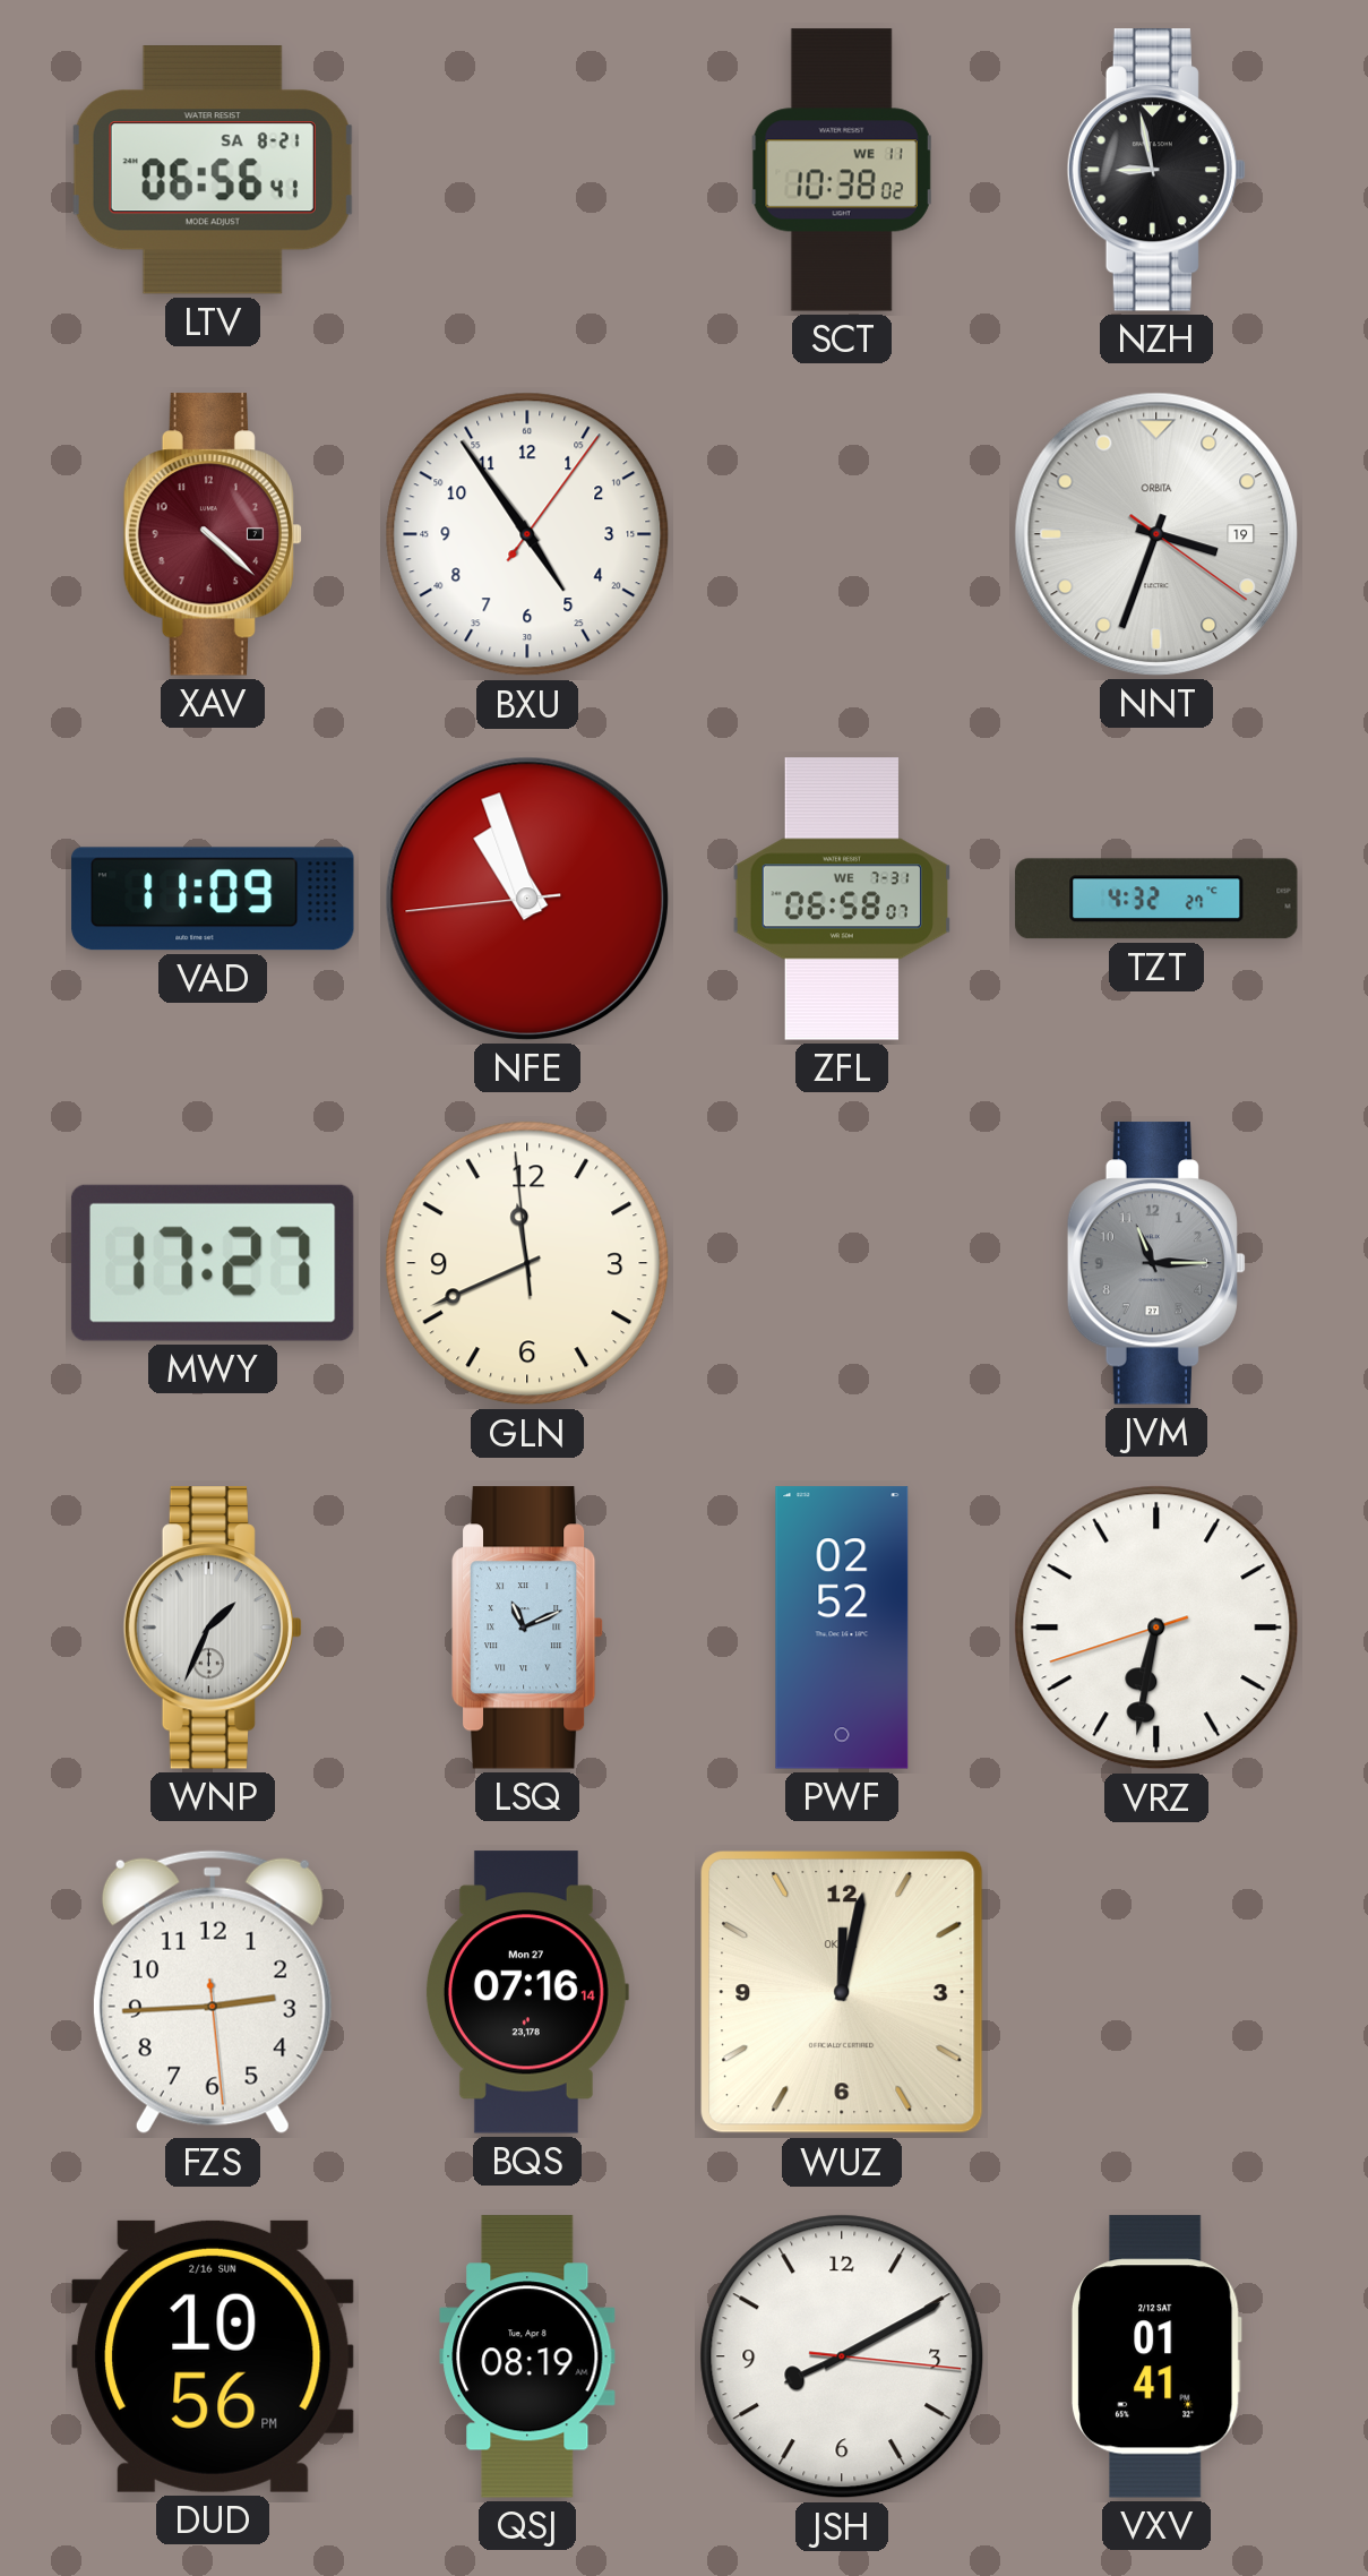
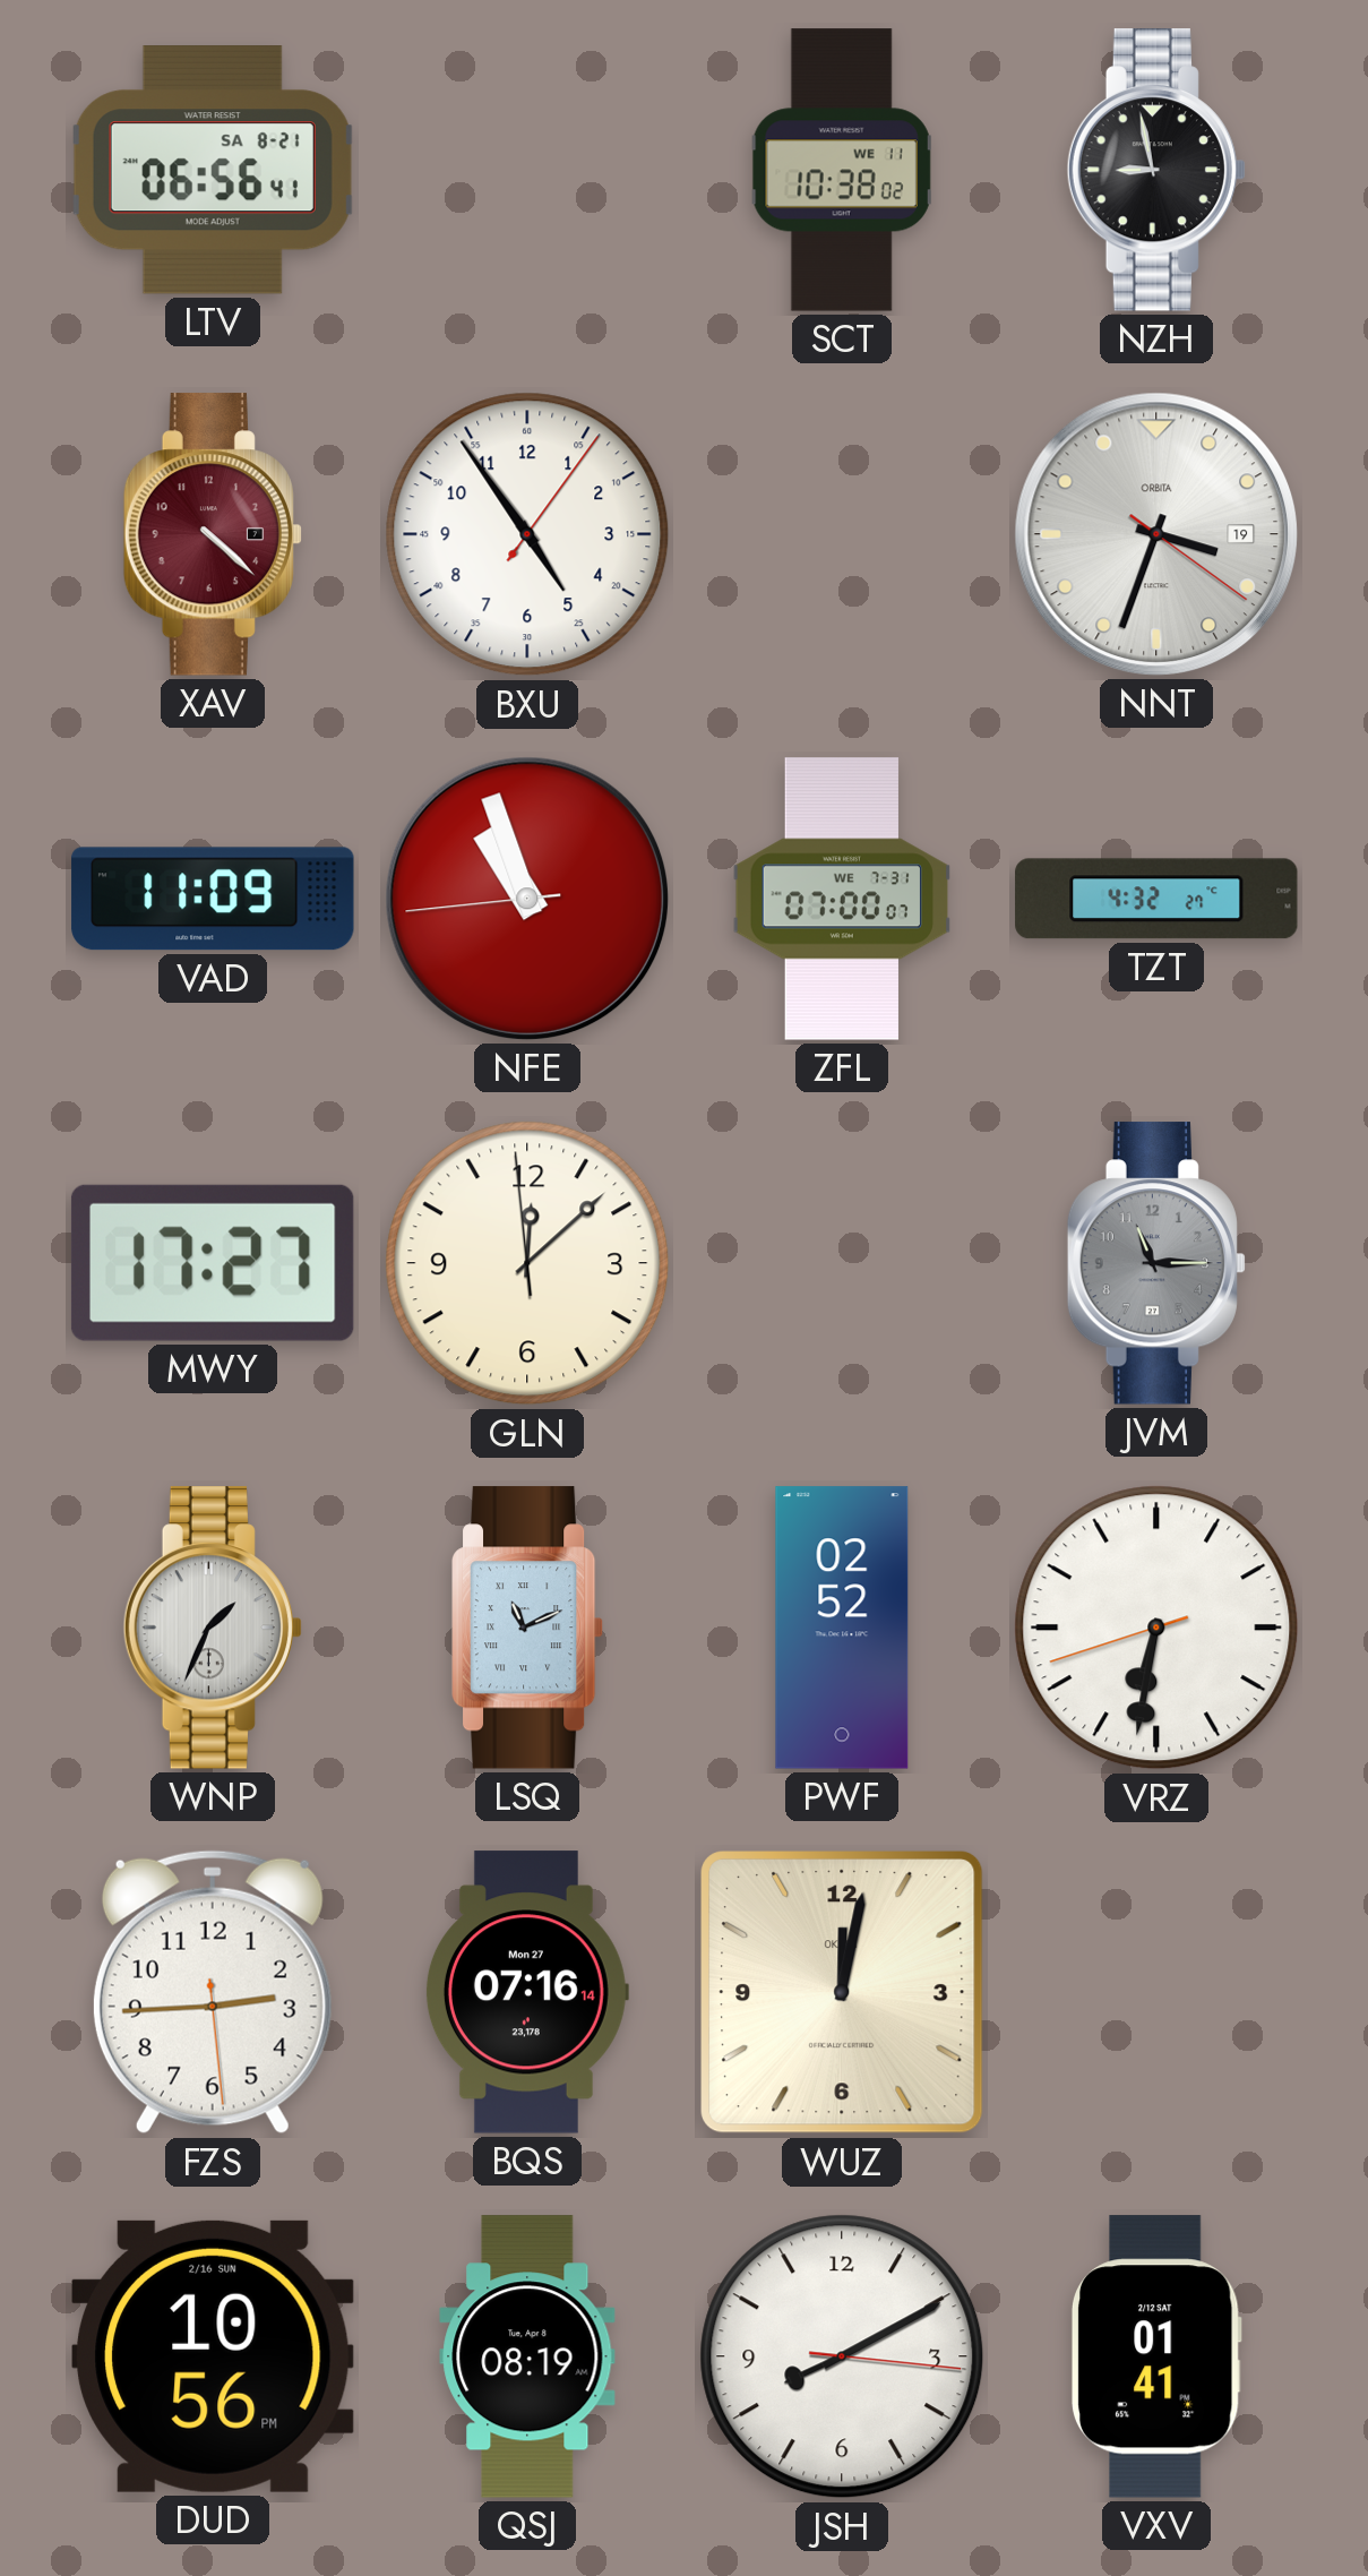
ZFL: 06:58 -> 07:00 (842, 899)
GLN: 11:40 -> 12:07 (527, 1263)
